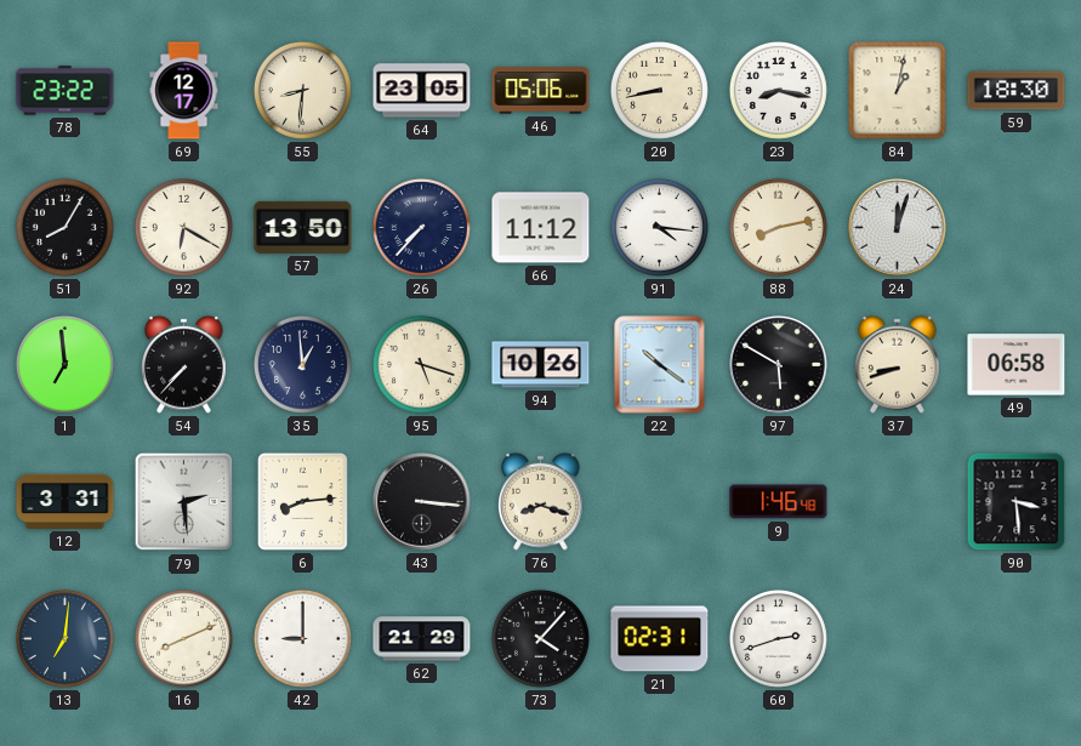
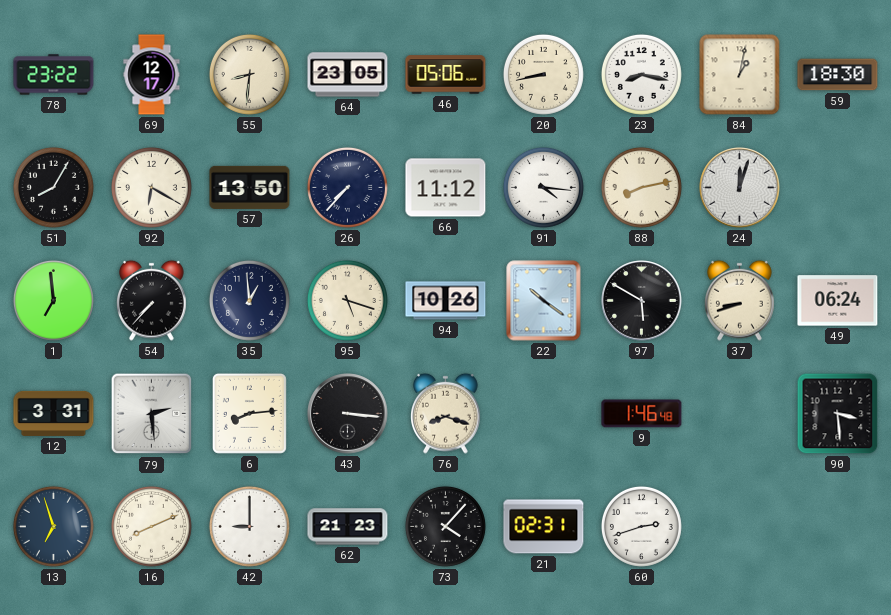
49: 06:58 -> 06:24 (838, 301)
13: 7:01 -> 6:57 (53, 526)
62: 21:29 -> 21:23 (348, 527)
